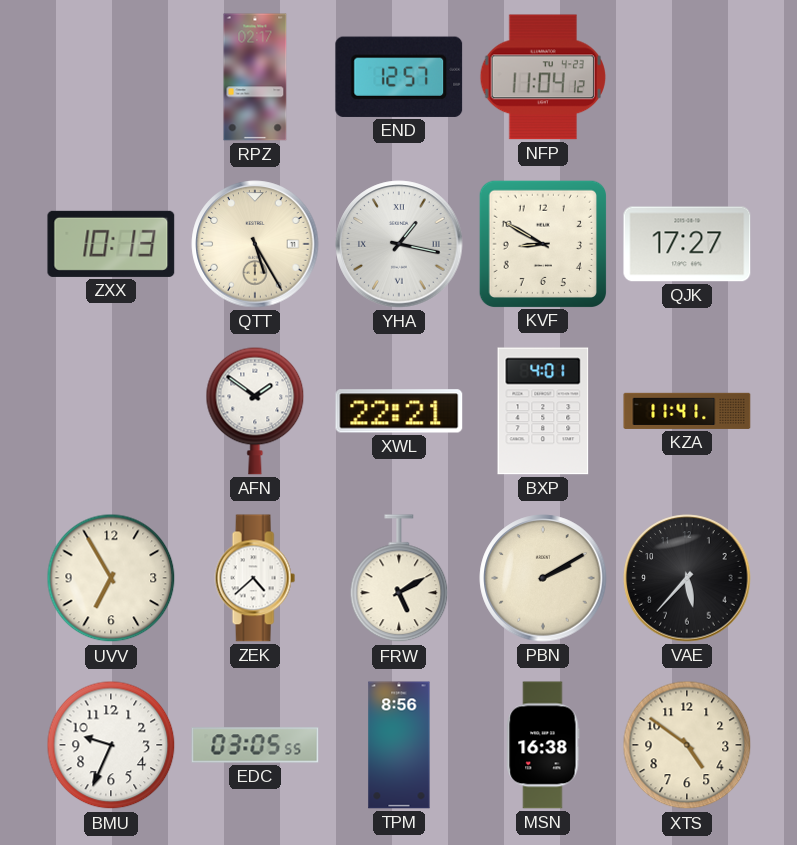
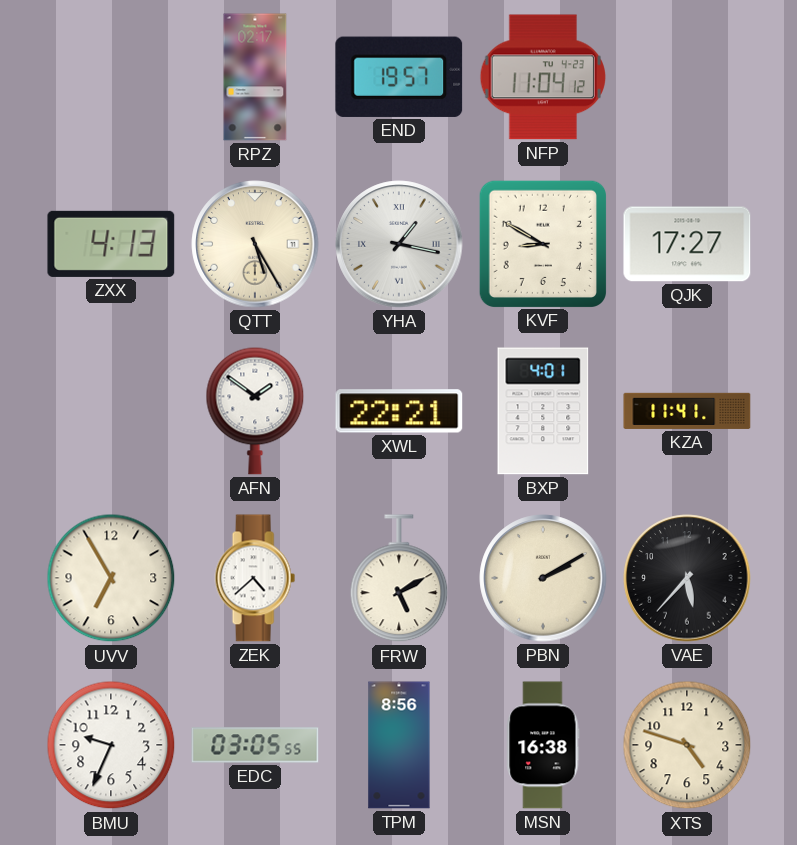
END: 12:57 -> 19:57 (399, 77)
ZXX: 10:13 -> 4:13 (111, 244)
XTS: 4:51 -> 4:48 (687, 745)
